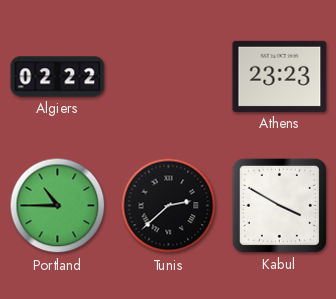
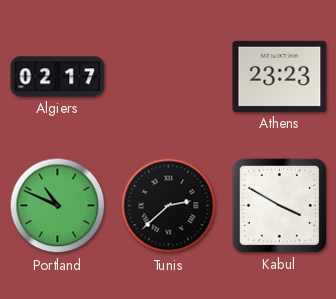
Algiers: 02:22 -> 02:17 (58, 77)
Portland: 10:45 -> 10:49 (58, 206)
